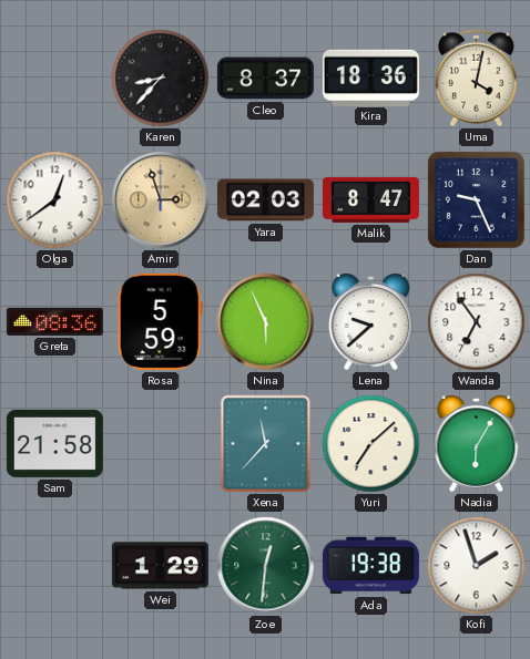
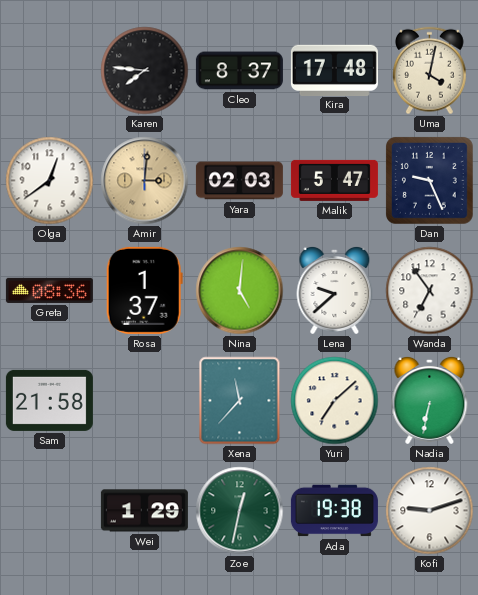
Karen: 8:37 -> 7:46 (145, 71)
Kira: 18:36 -> 17:48 (334, 70)
Amir: 2:57 -> 3:01 (145, 181)
Malik: 8:47 -> 5:47 (334, 180)
Rosa: 5:59 -> 1:37 (144, 290)
Nina: 5:56 -> 5:01 (240, 291)
Nadia: 6:05 -> 6:32 (430, 400)
Zoe: 12:31 -> 12:32 (240, 511)
Kofi: 1:57 -> 9:12 (430, 511)
